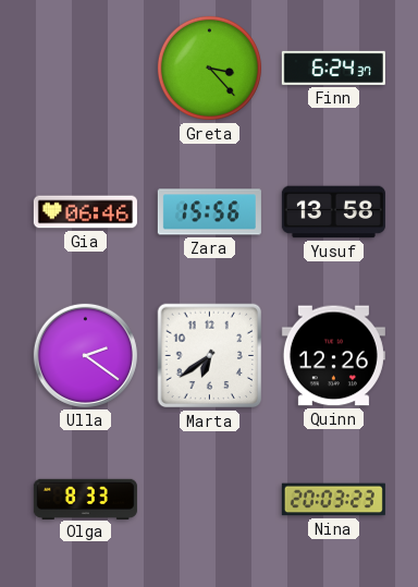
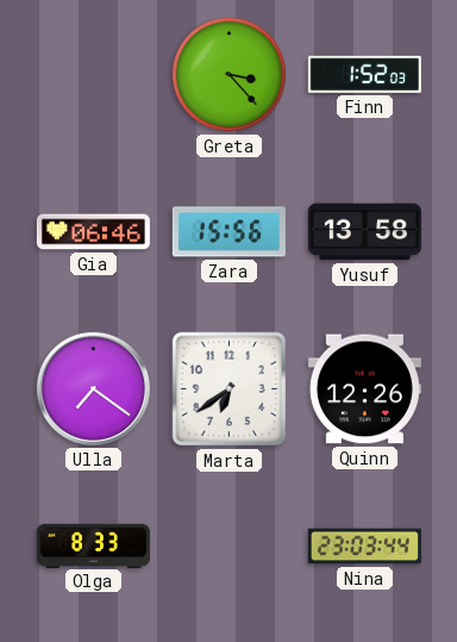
Finn: 6:24 -> 1:52 (364, 74)
Ulla: 2:21 -> 7:21 (93, 388)
Nina: 20:03 -> 23:03 (364, 547)
